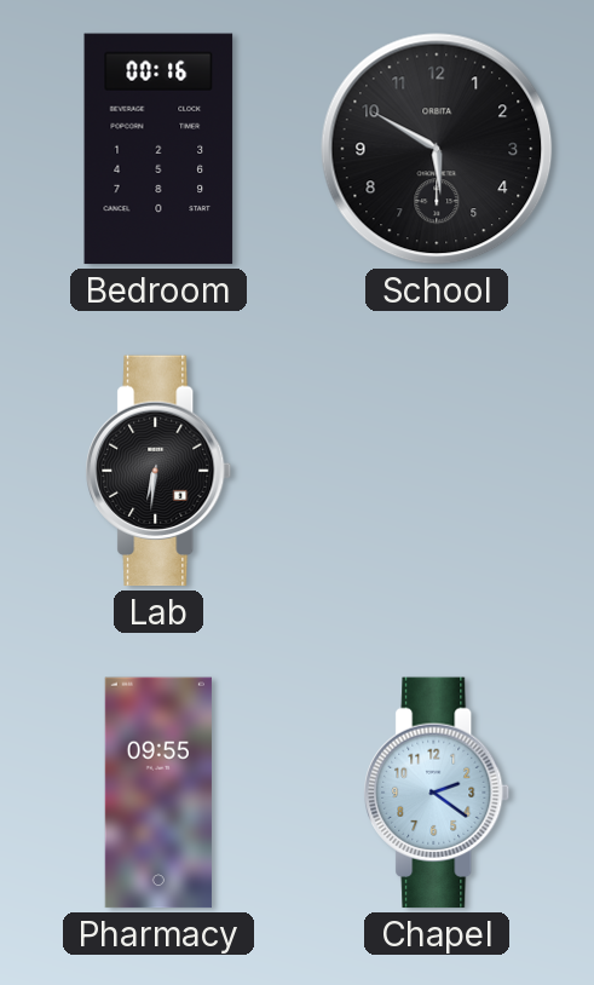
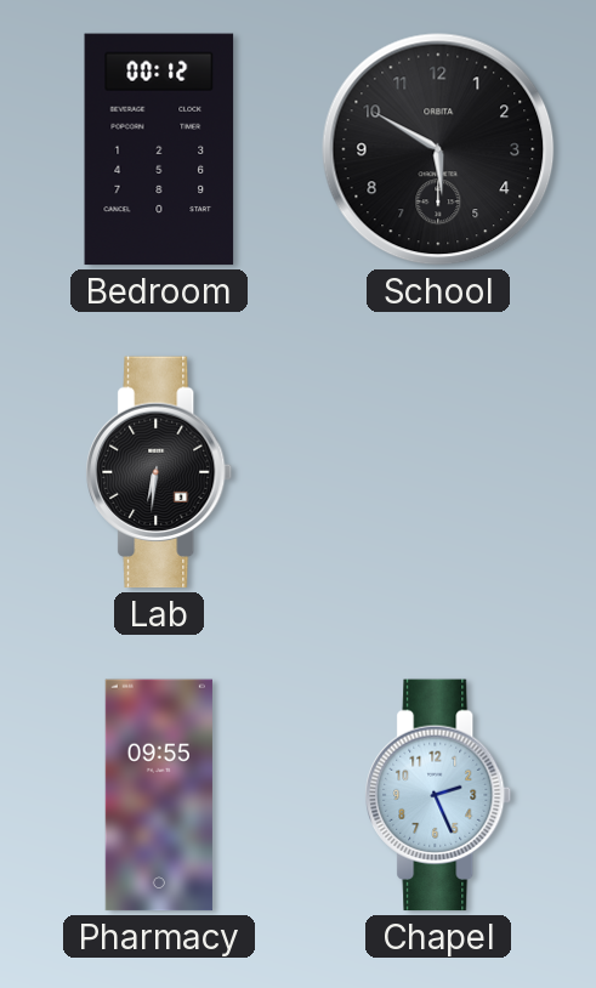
Bedroom: 00:16 -> 00:12 (159, 149)
Chapel: 2:21 -> 2:26 (438, 795)
